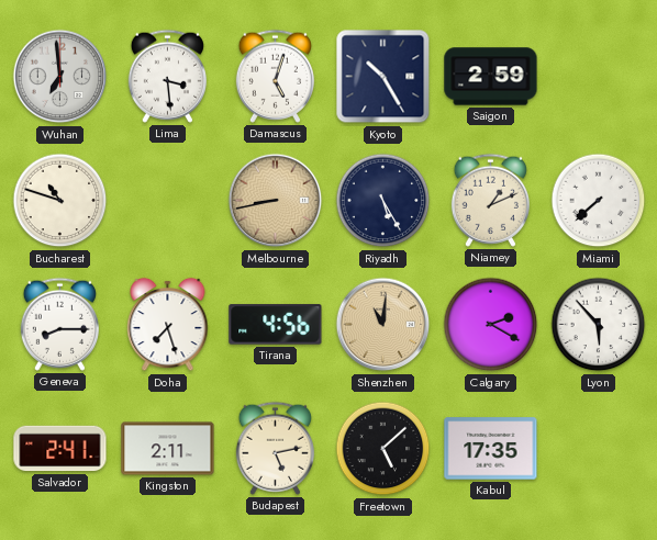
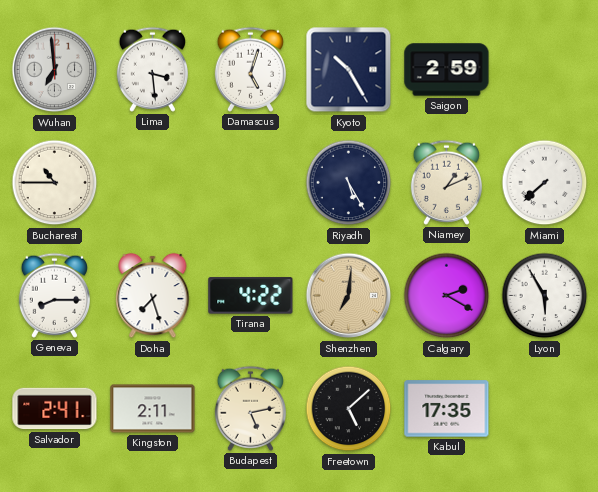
Bucharest: 10:48 -> 10:45 (55, 183)
Melbourne: 8:43 -> none (276, 201)
Tirana: 4:56 -> 4:22 (251, 296)
Shenzhen: 11:01 -> 7:01 (349, 296)
Lyon: 5:53 -> 5:55 (545, 296)
